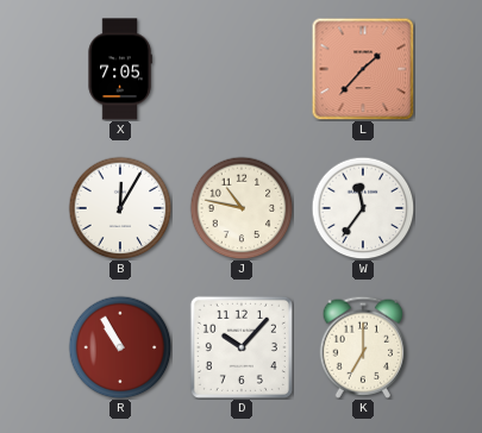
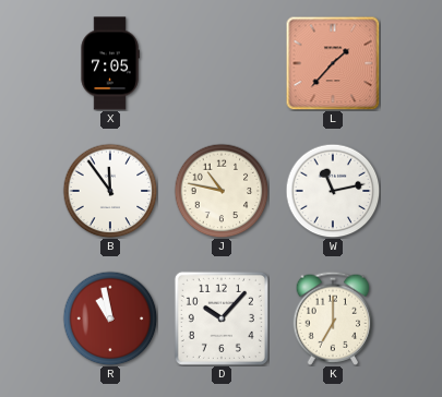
B: 12:05 -> 11:54 (110, 191)
W: 11:36 -> 11:13 (333, 191)
R: 10:55 -> 10:58 (110, 318)
